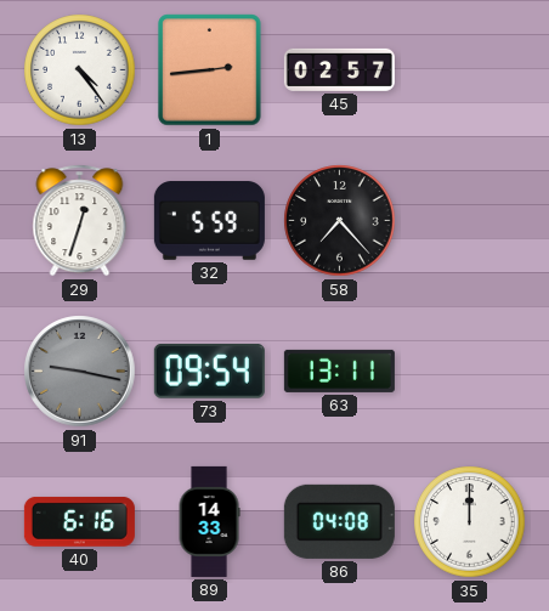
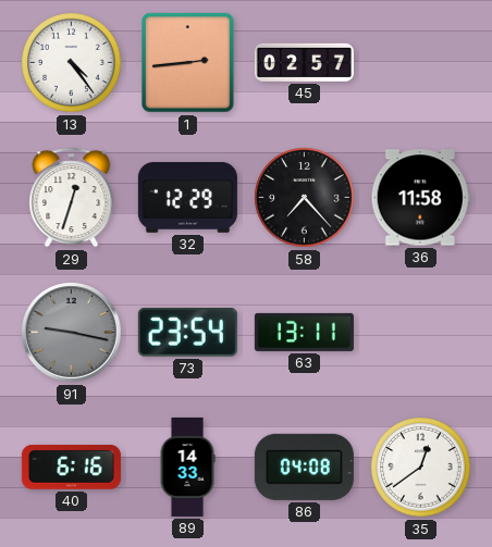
32: 5:59 -> 12:29 (187, 198)
36: none -> 11:58 (420, 198)
73: 09:54 -> 23:54 (187, 333)
35: 12:00 -> 12:39 (421, 468)
